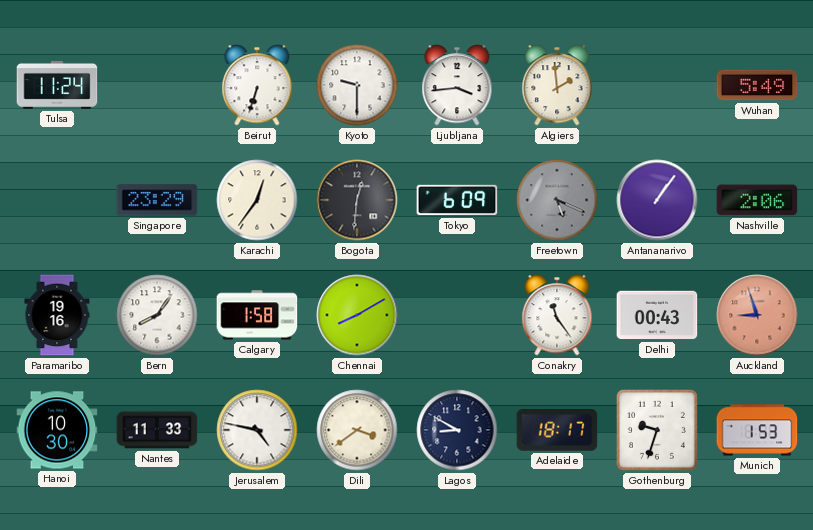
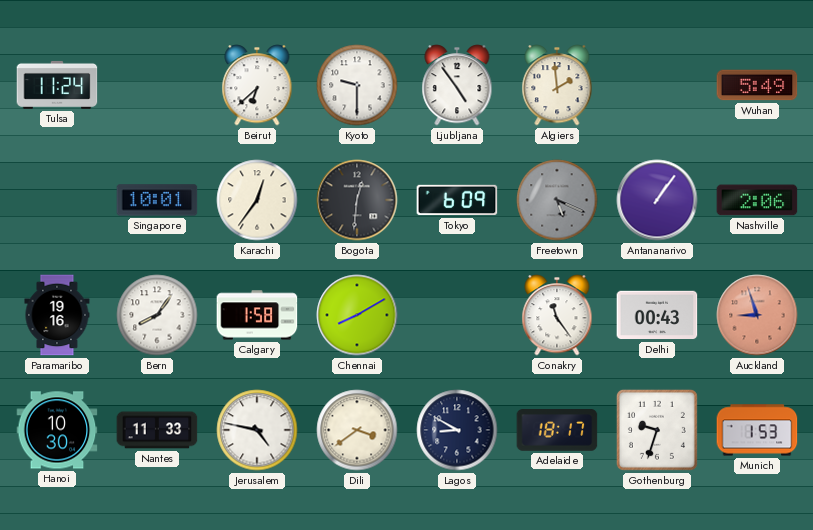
Beirut: 6:33 -> 6:38 (257, 85)
Ljubljana: 3:44 -> 4:54 (457, 85)
Singapore: 23:29 -> 10:01 (157, 200)
